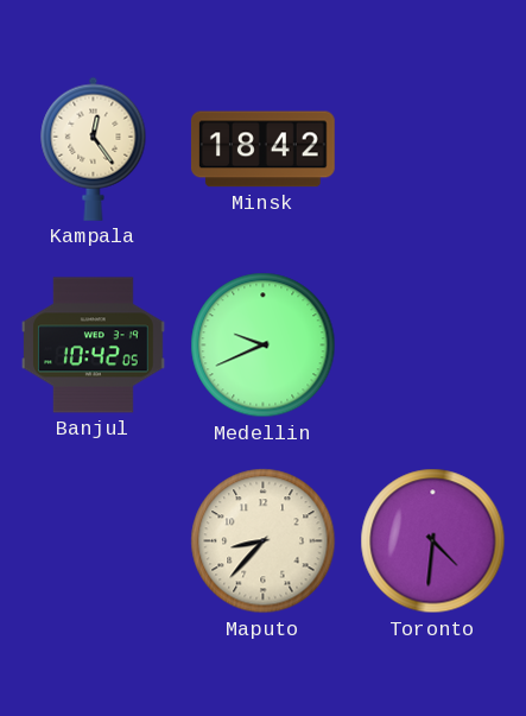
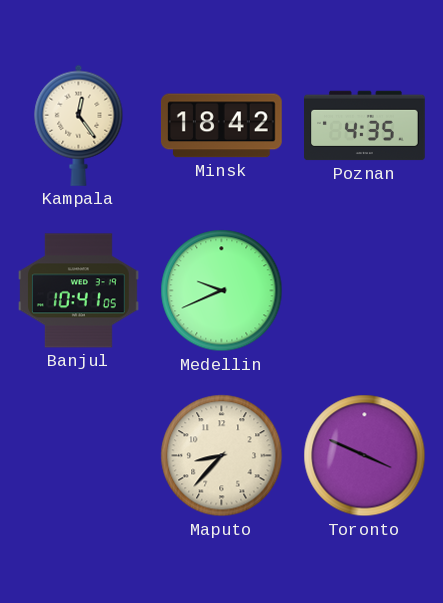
Poznan: none -> 4:35 (365, 126)
Banjul: 10:42 -> 10:41 (79, 291)
Toronto: 4:31 -> 3:49 (365, 456)
